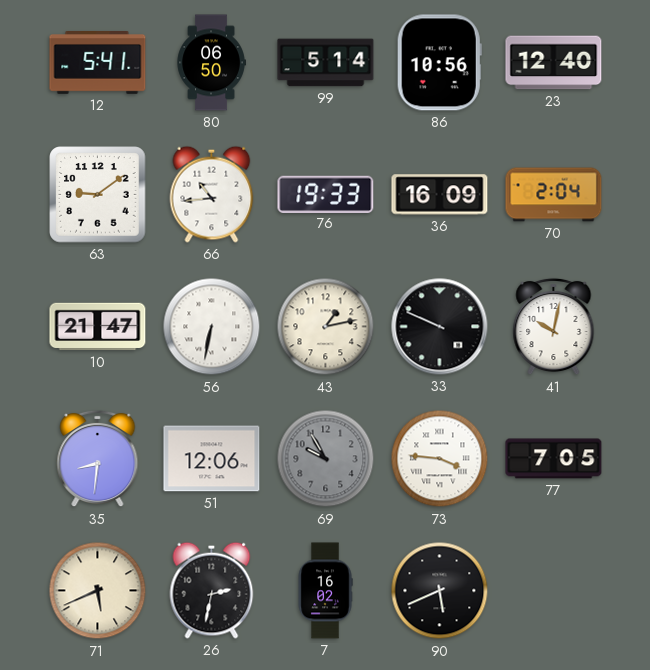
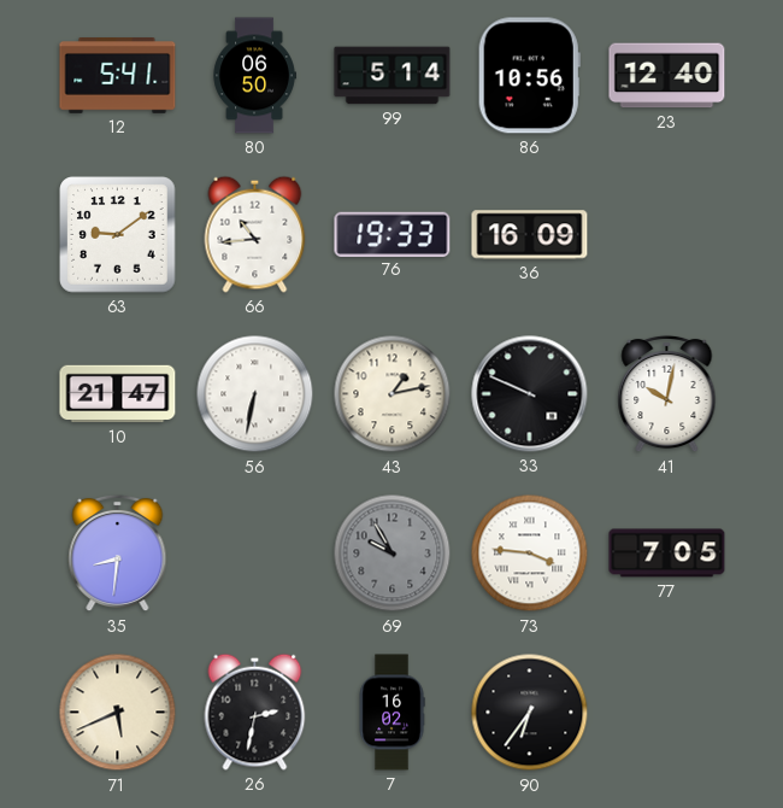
70: 2:04 -> none (554, 195)
51: 12:06 -> none (212, 459)
90: 5:41 -> 6:36 (530, 713)
